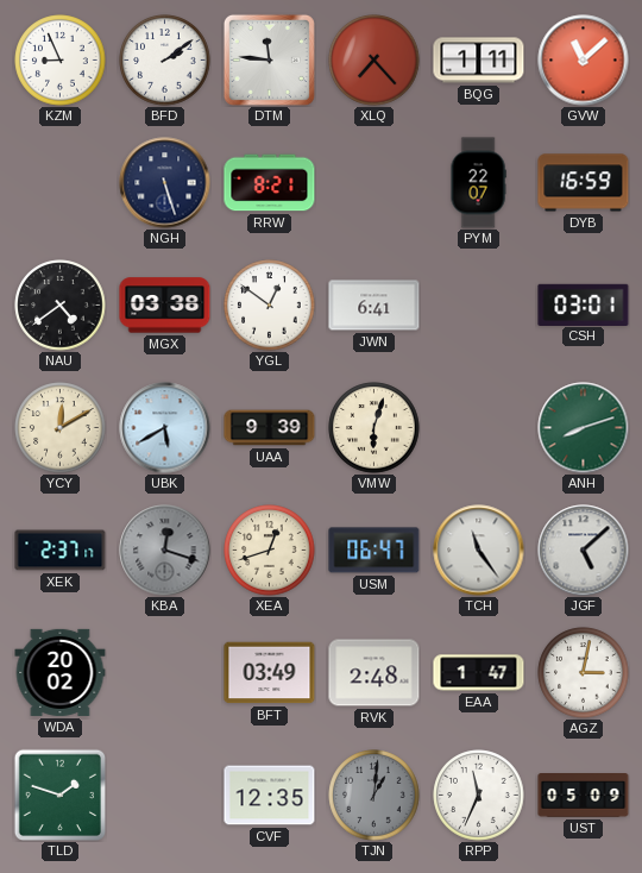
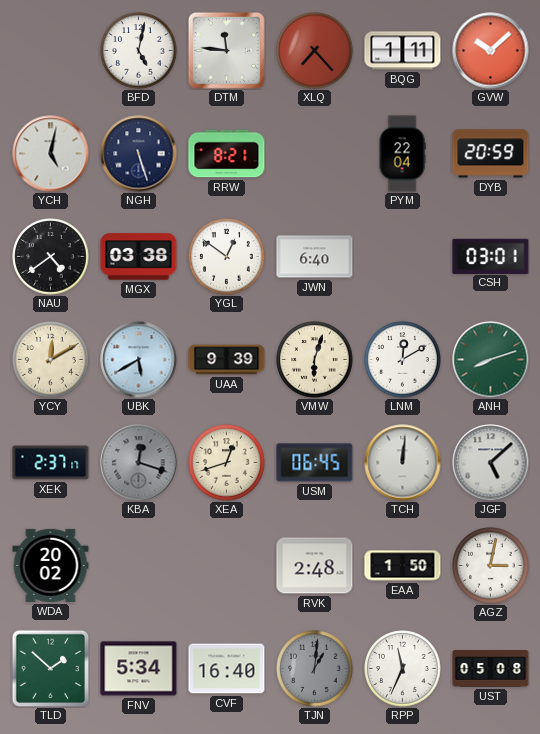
KZM: 8:56 -> none (61, 61)
BFD: 2:09 -> 5:02 (139, 51)
GVW: 11:08 -> 10:08 (491, 51)
YCH: none -> 5:02 (51, 154)
PYM: 22:07 -> 22:04 (402, 154)
DYB: 16:59 -> 20:59 (491, 154)
JWN: 6:41 -> 6:40 (315, 257)
LNM: none -> 12:10 (403, 360)
USM: 06:47 -> 06:45 (315, 463)
TCH: 11:24 -> 12:01 (403, 463)
BFT: 03:49 -> none (270, 673)
EAA: 1:47 -> 1:50 (403, 566)
TLD: 1:48 -> 1:52 (50, 668)
FNV: none -> 5:34 (139, 669)
CVF: 12:35 -> 16:40 (227, 669)
UST: 05:09 -> 05:08 (491, 669)
